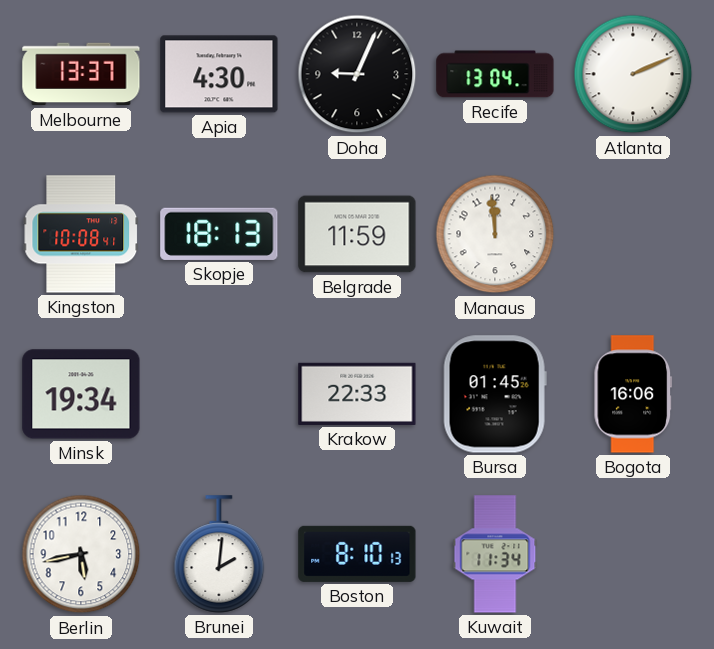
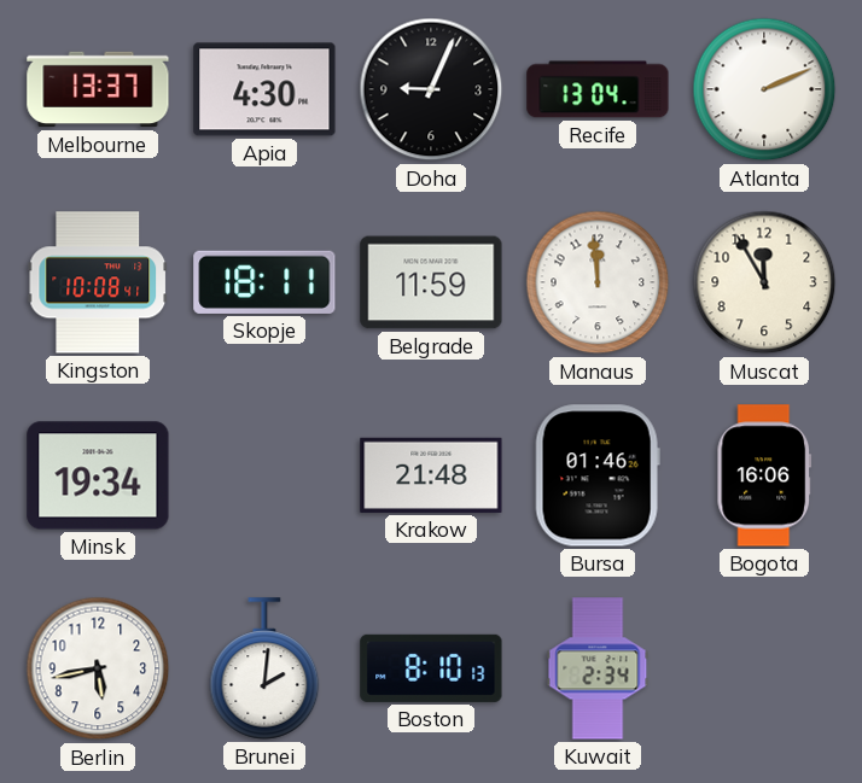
Skopje: 18:13 -> 18:11 (264, 282)
Muscat: none -> 11:55 (764, 282)
Krakow: 22:33 -> 21:48 (431, 475)
Bursa: 01:45 -> 01:46 (598, 475)
Kuwait: 11:34 -> 2:34 (598, 668)
